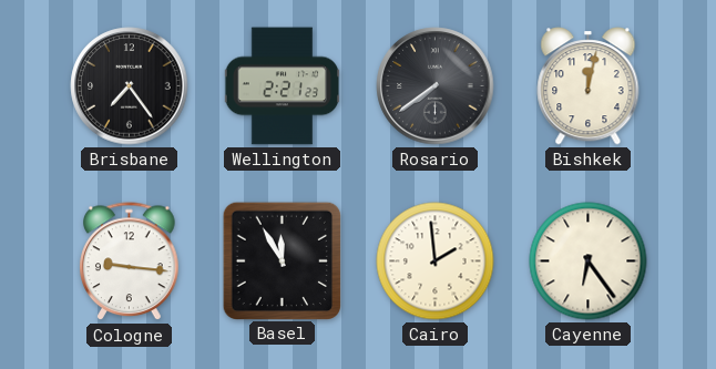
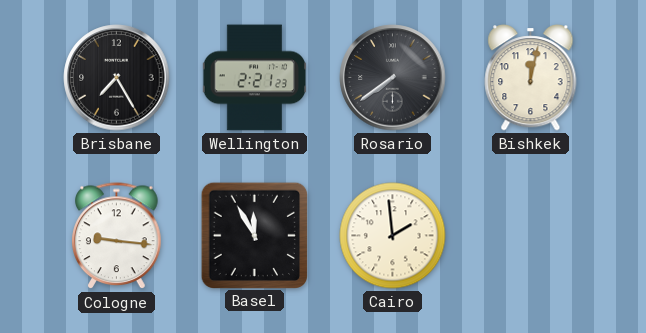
Brisbane: 7:24 -> 7:25 (117, 78)
Cayenne: 6:24 -> none (589, 262)
